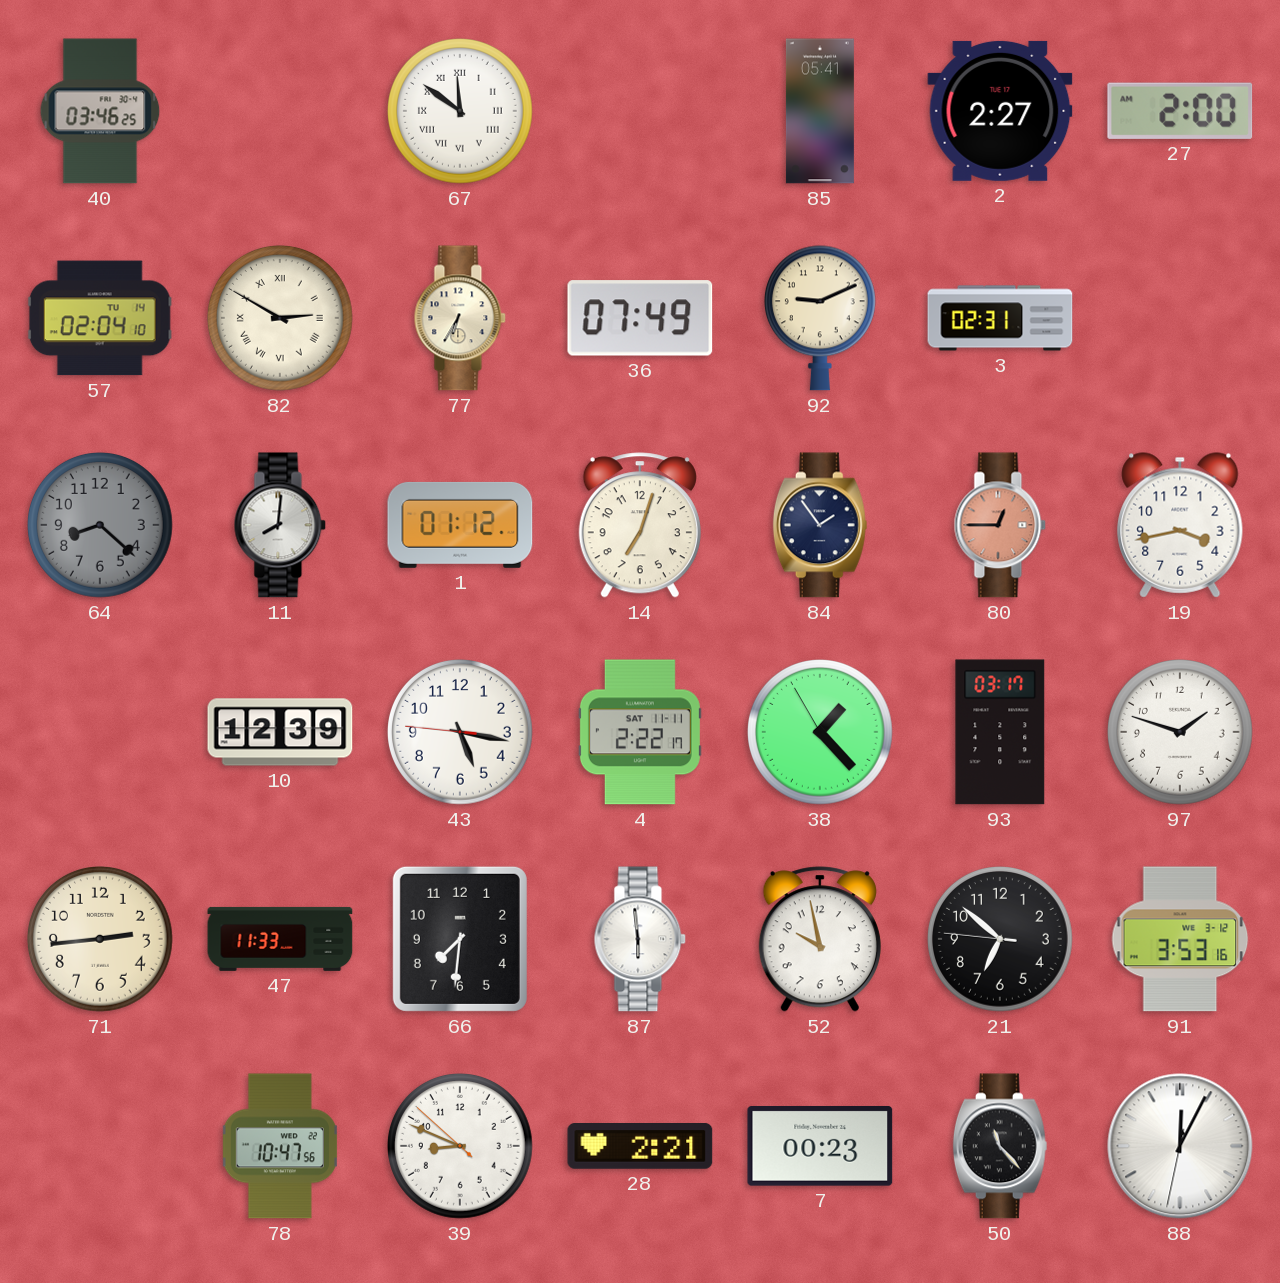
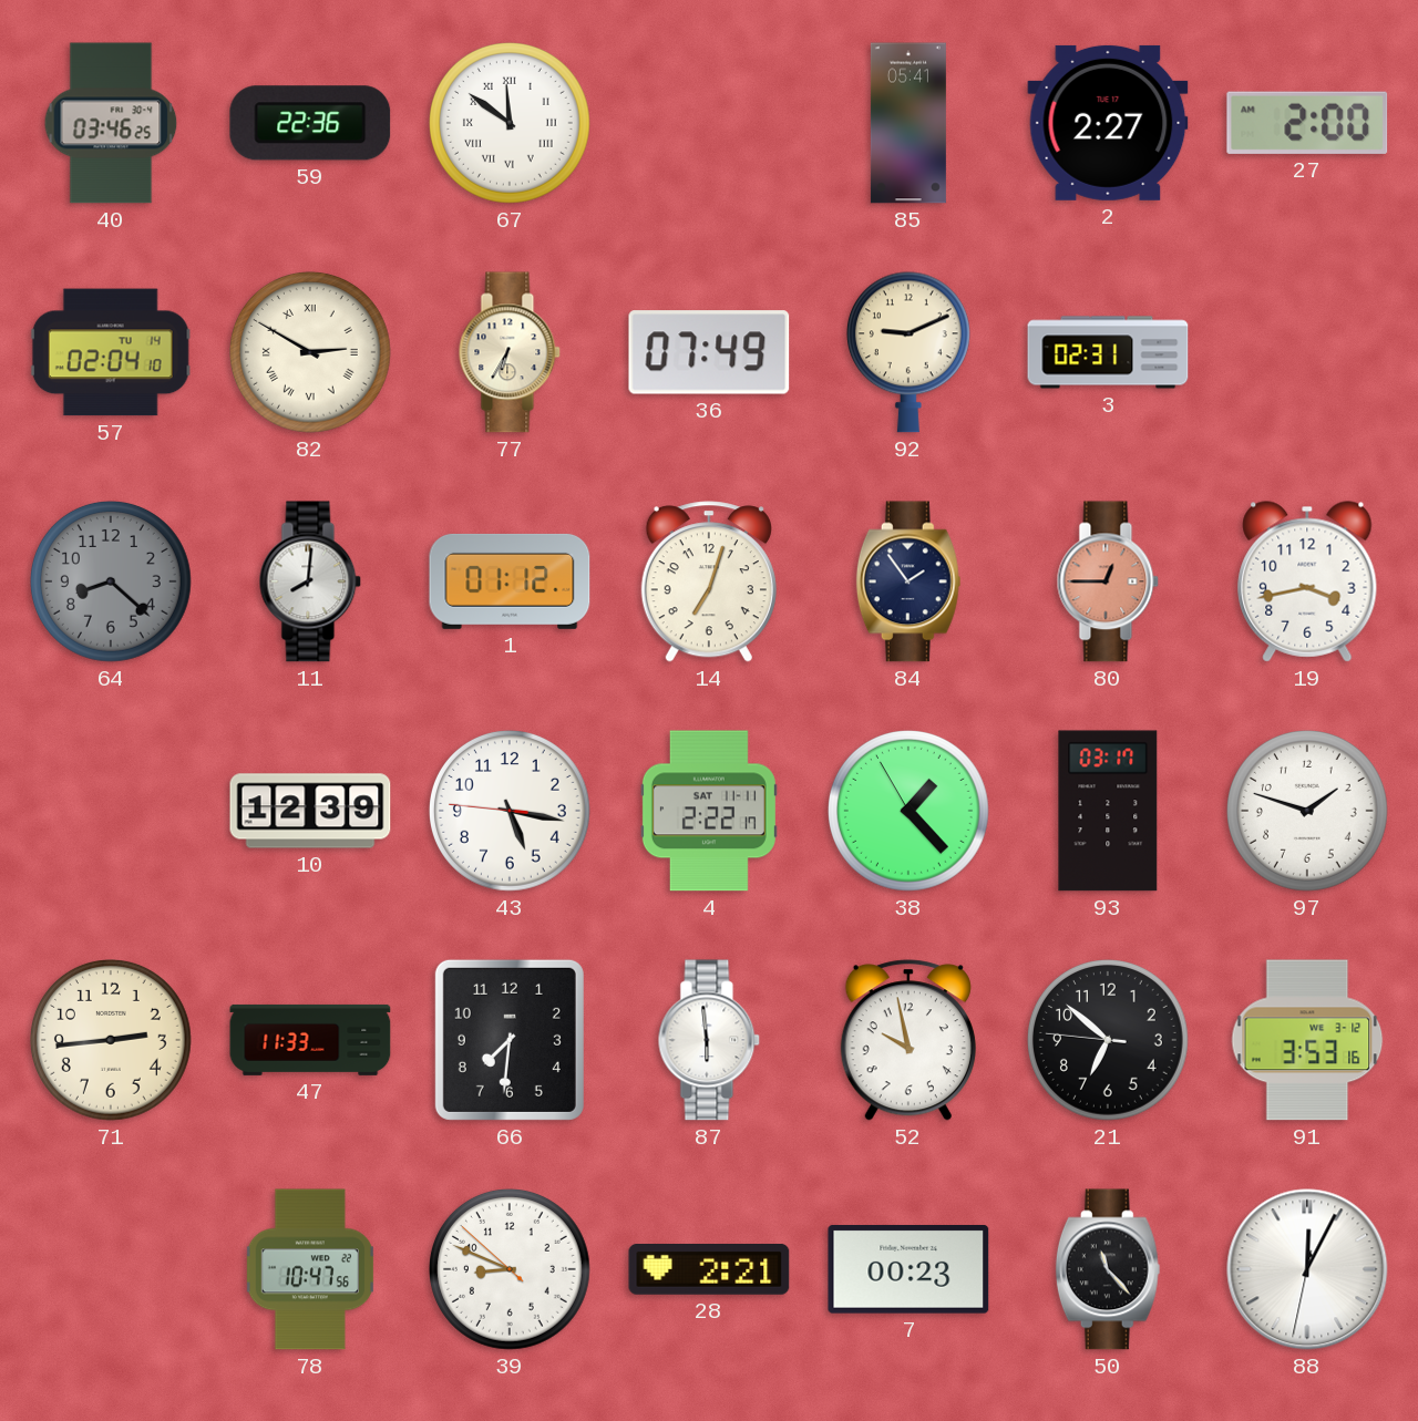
59: none -> 22:36 (310, 123)
